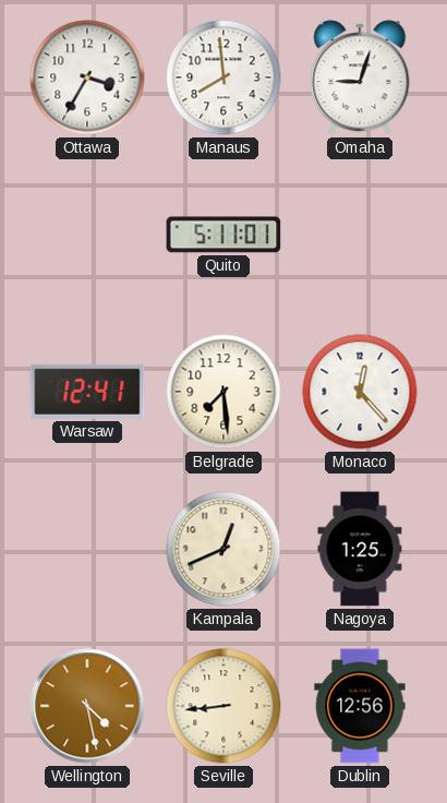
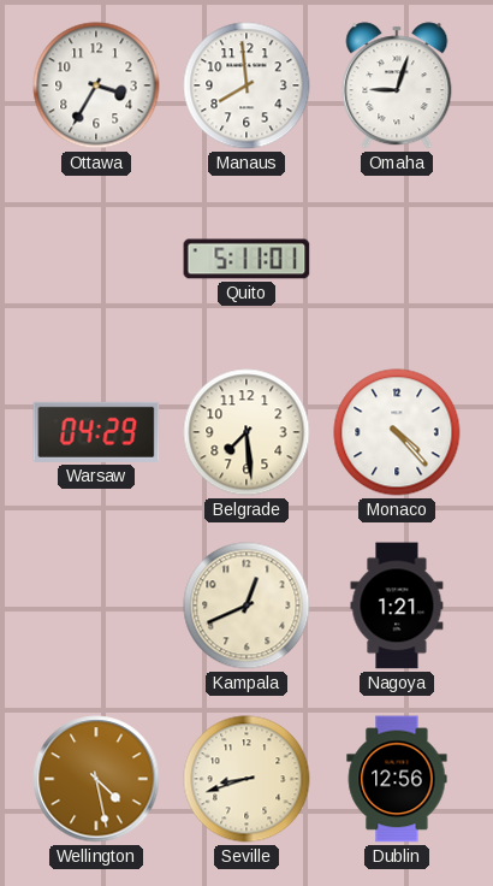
Warsaw: 12:41 -> 04:29 (96, 432)
Monaco: 12:23 -> 4:23 (397, 432)
Nagoya: 1:25 -> 1:21 (397, 606)
Seville: 8:44 -> 8:42 (246, 779)
